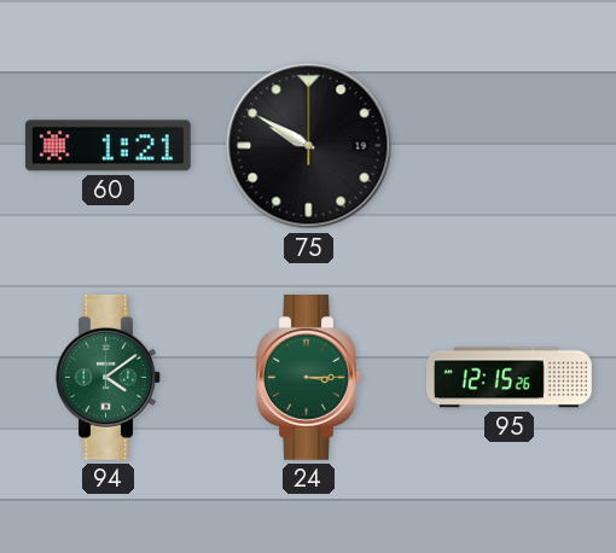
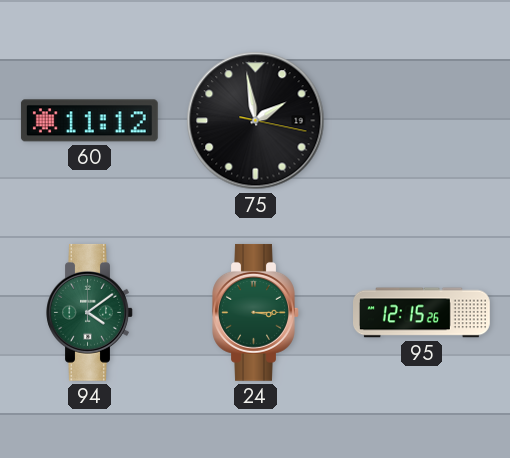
60: 1:21 -> 11:12 (89, 121)
75: 9:50 -> 1:58 (256, 121)
